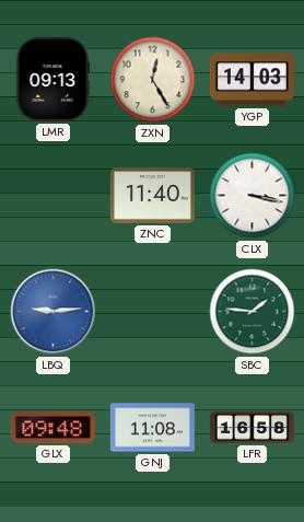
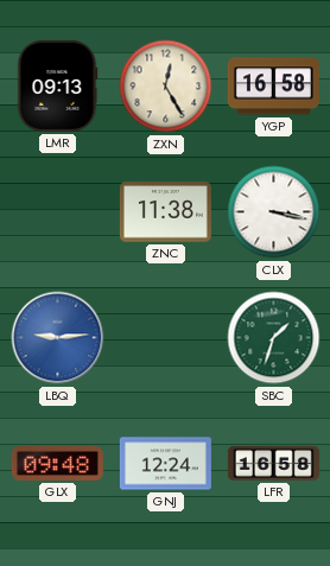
YGP: 14:03 -> 16:58 (273, 87)
ZNC: 11:40 -> 11:38 (165, 212)
SBC: 1:46 -> 1:33 (274, 338)
GNJ: 11:08 -> 12:24 (165, 464)
